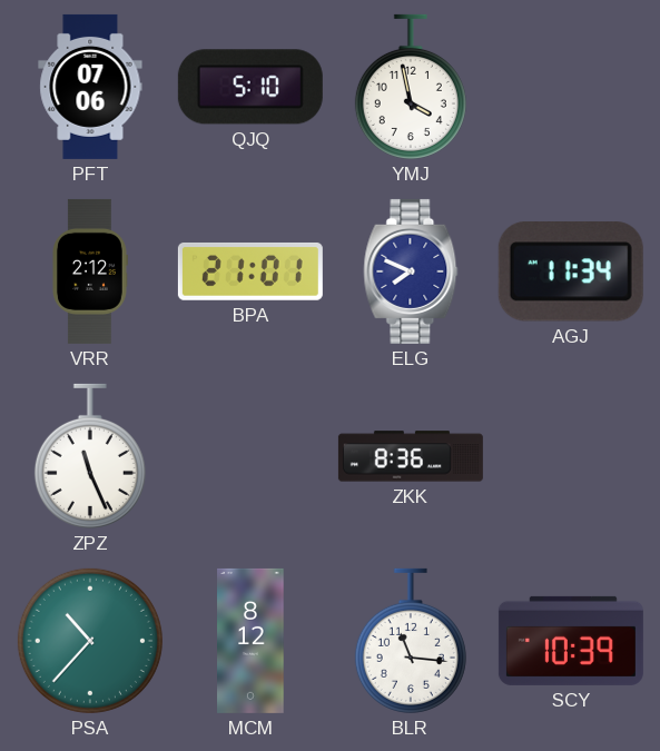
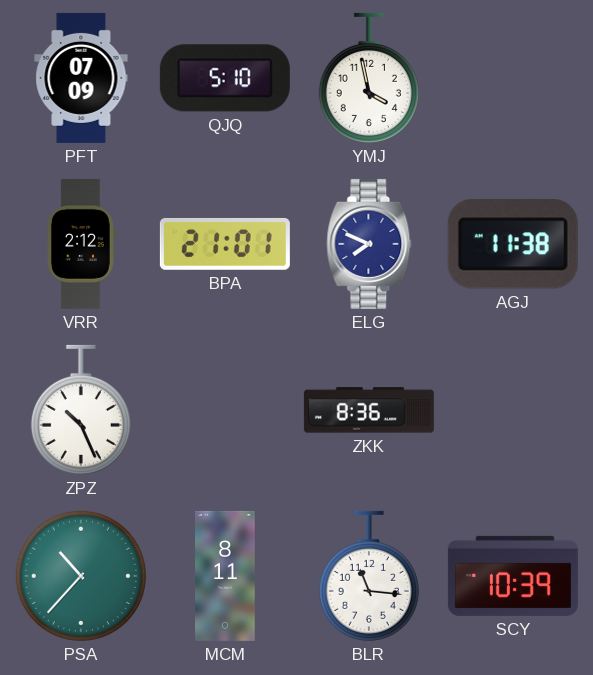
PFT: 07:06 -> 07:09 (81, 78)
AGJ: 11:34 -> 11:38 (513, 245)
ZPZ: 11:26 -> 10:26 (81, 410)
MCM: 8:12 -> 8:11 (225, 576)
